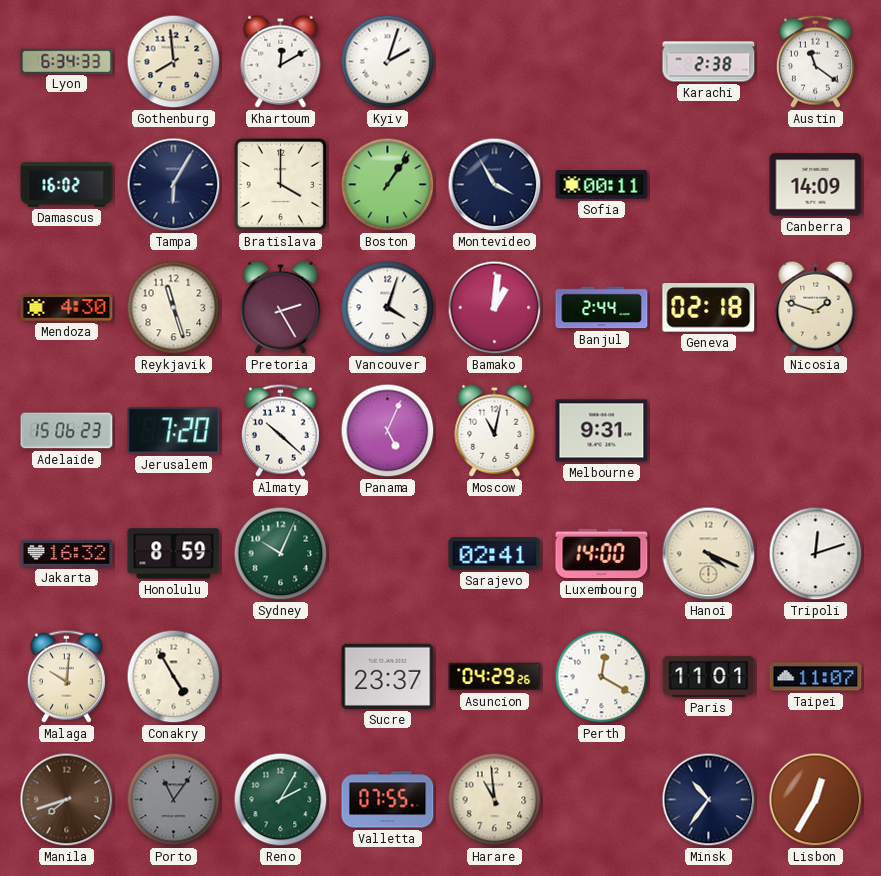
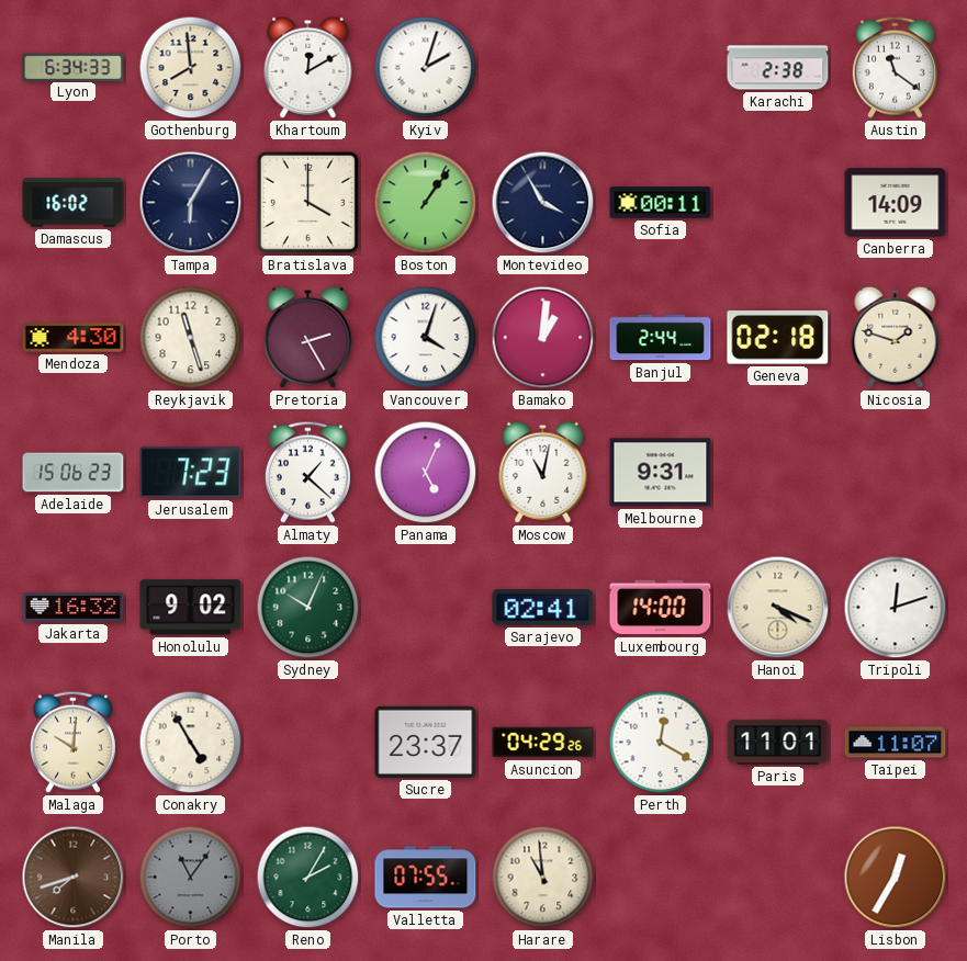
Jerusalem: 7:20 -> 7:23 (191, 473)
Almaty: 10:22 -> 1:22 (307, 472)
Honolulu: 8:59 -> 9:02 (191, 608)
Minsk: 10:36 -> none (709, 800)
